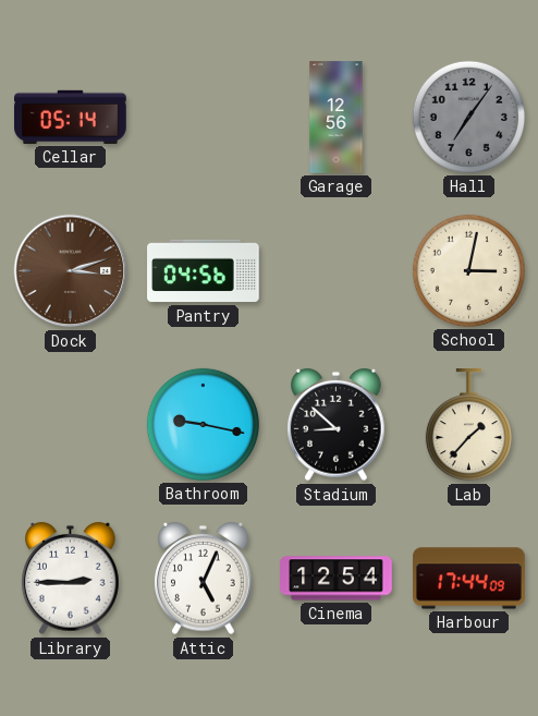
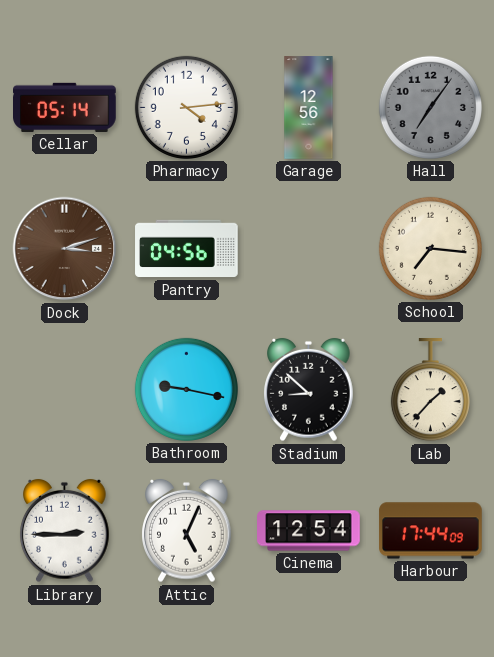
Pharmacy: none -> 4:14 (186, 107)
School: 3:02 -> 7:16 (430, 248)
